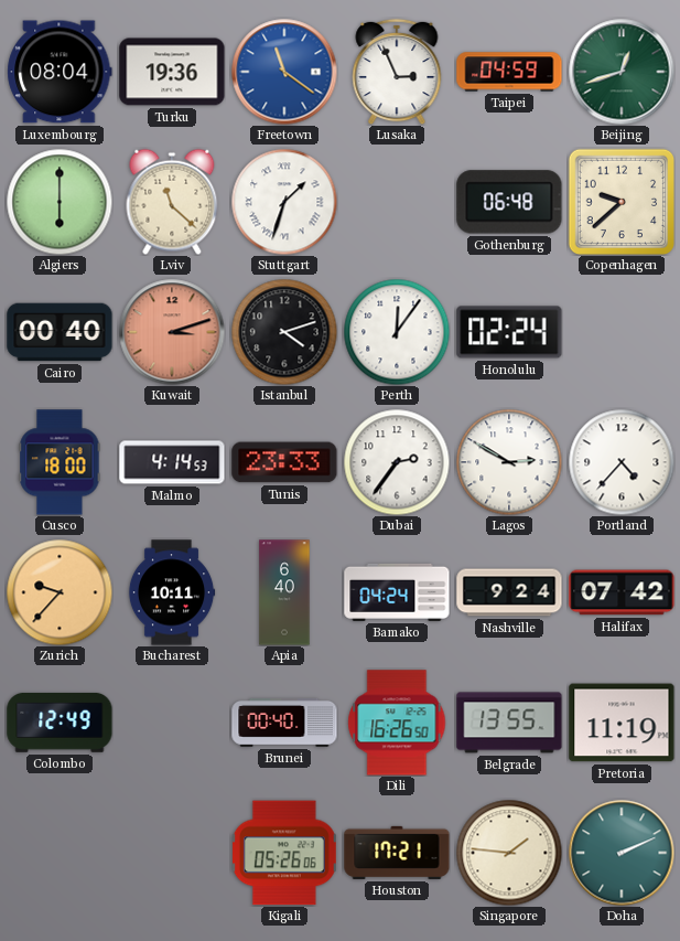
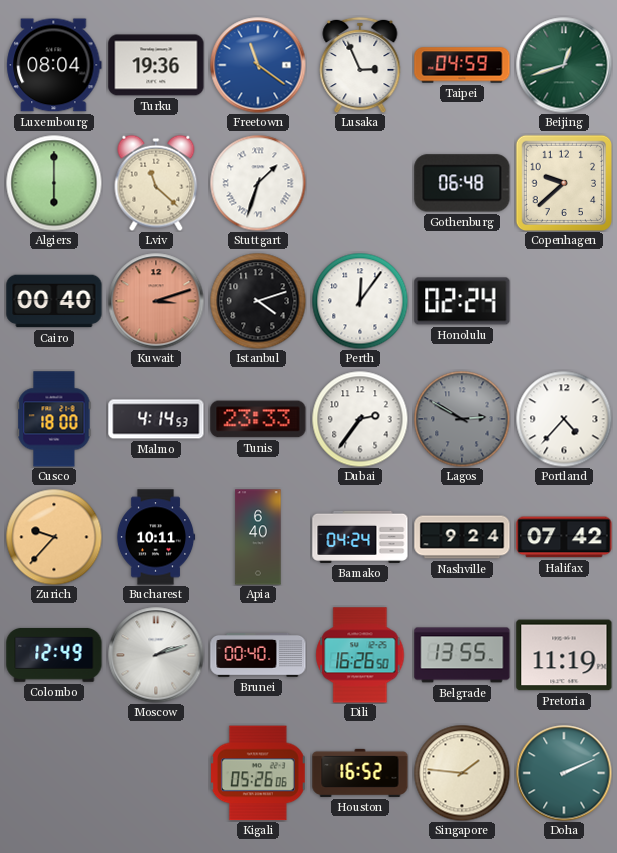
Lagos dial: white -> grey (462, 419)
Moscow: none -> 2:12 (156, 655)
Houston: 17:21 -> 16:52 (360, 773)
